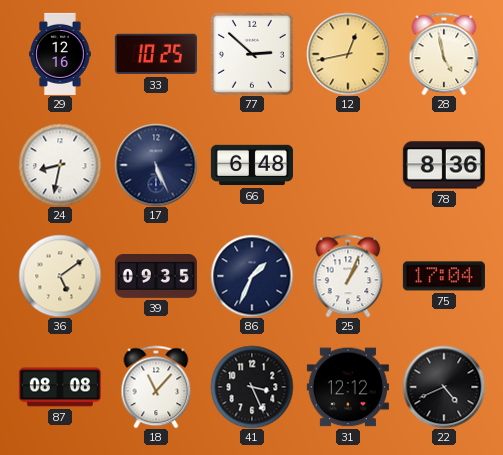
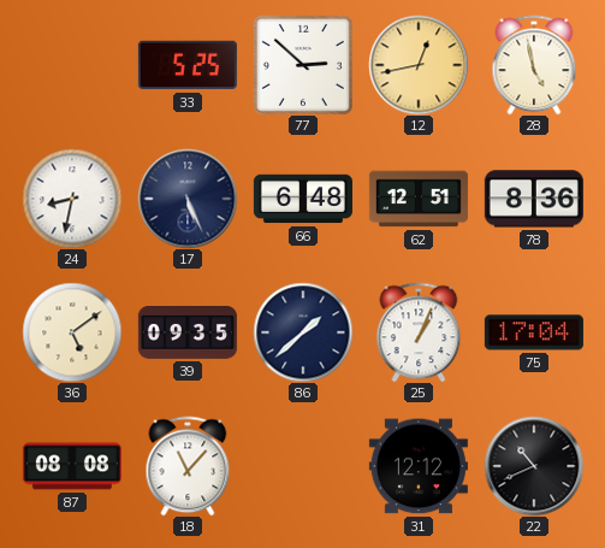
29: 12:16 -> none (60, 54)
33: 10:25 -> 5:25 (188, 65)
62: none -> 12:51 (419, 199)
86: 1:34 -> 1:38 (303, 332)
41: 3:26 -> none (252, 387)
22: 4:41 -> 10:41 (534, 466)
